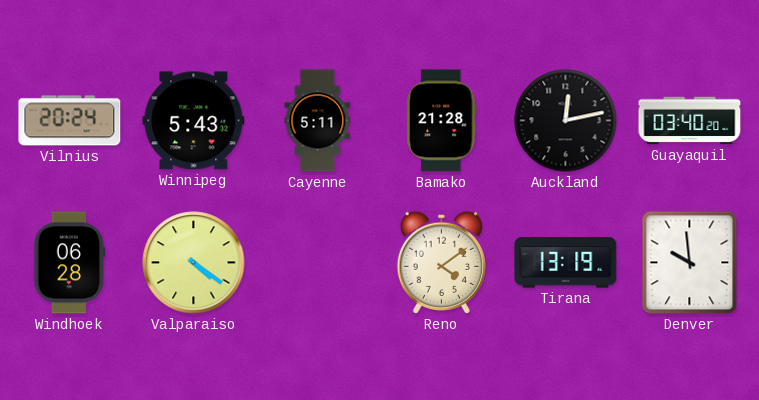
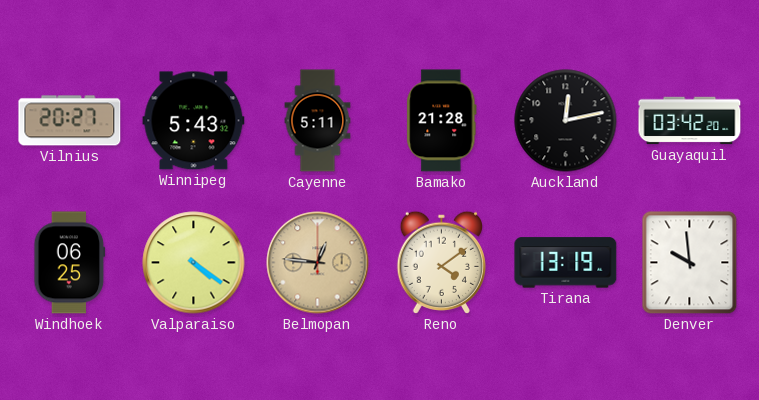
Vilnius: 20:24 -> 20:27 (70, 121)
Guayaquil: 03:40 -> 03:42 (690, 121)
Windhoek: 06:28 -> 06:25 (70, 263)
Belmopan: none -> 12:46 (318, 263)
